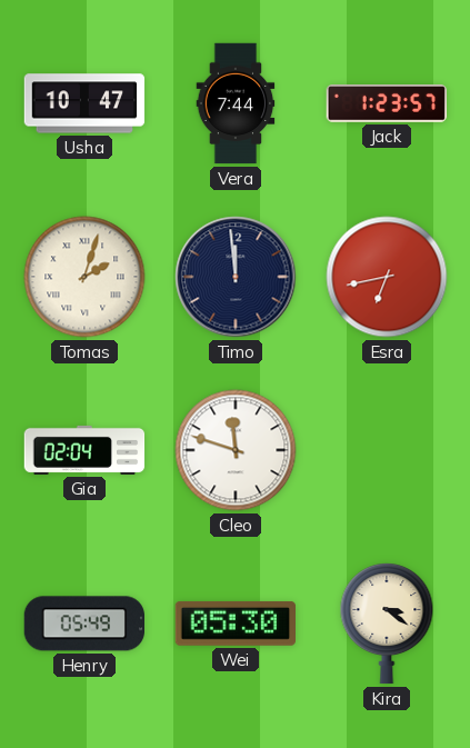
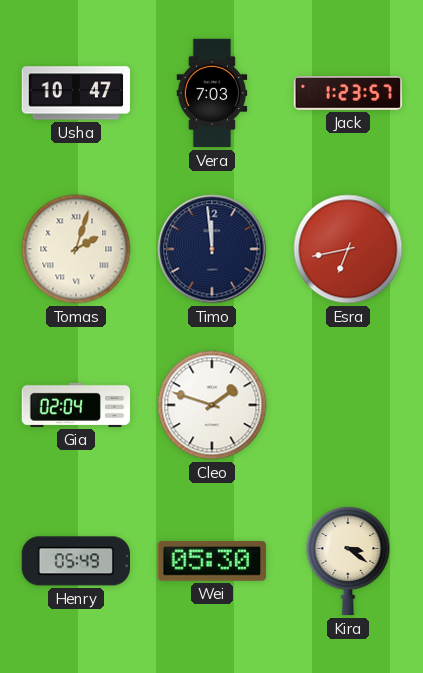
Vera: 7:44 -> 7:03 (212, 93)
Cleo: 11:48 -> 1:48 (212, 405)
